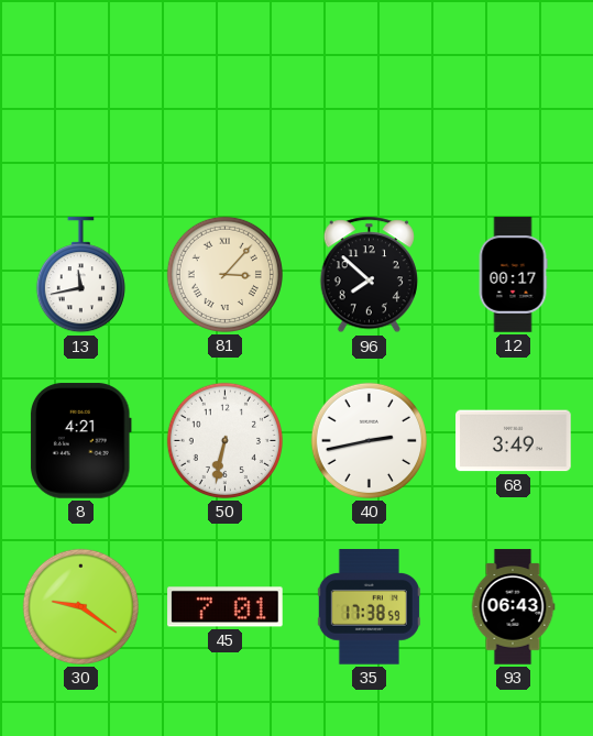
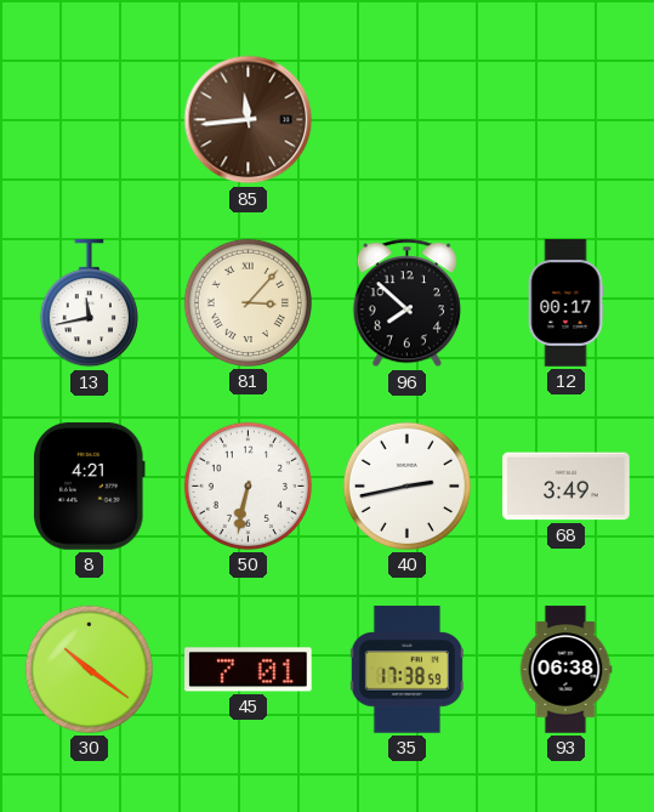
85: none -> 11:44 (249, 120)
30: 9:21 -> 10:21 (89, 669)
93: 06:43 -> 06:38 (565, 670)
